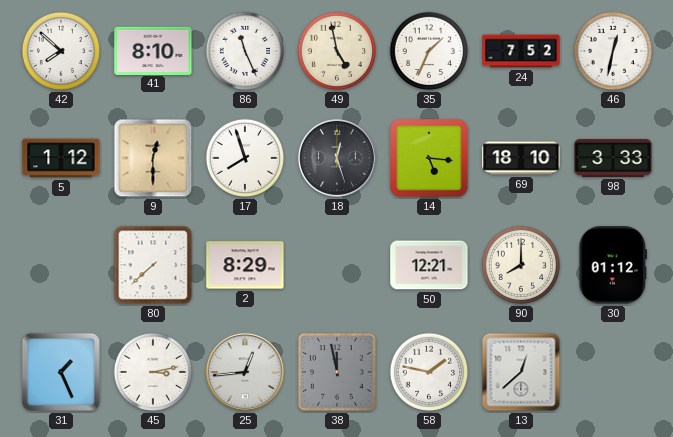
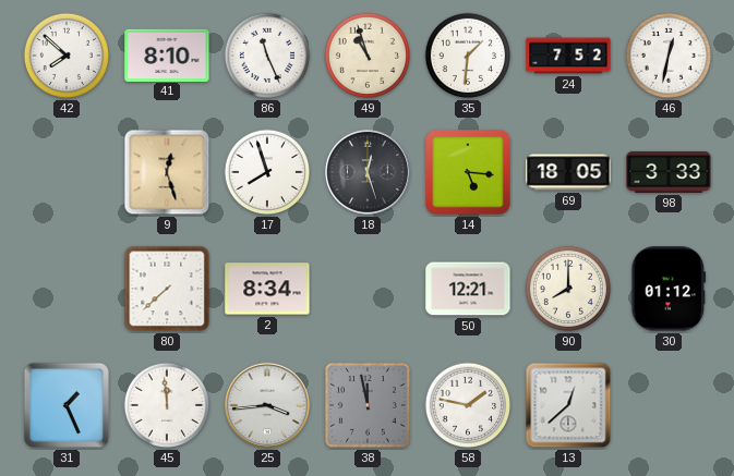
49: 4:58 -> 10:57 (368, 56)
35: 1:34 -> 1:31 (468, 56)
5: 1:12 -> none (61, 158)
9: 12:30 -> 12:27 (167, 172)
69: 18:10 -> 18:05 (568, 172)
2: 8:29 -> 8:34 (267, 289)
45: 3:13 -> 11:59 (167, 405)
25: 12:44 -> 3:44 (267, 405)
